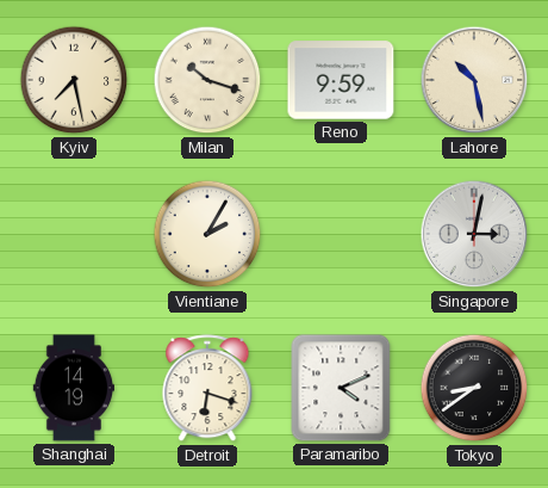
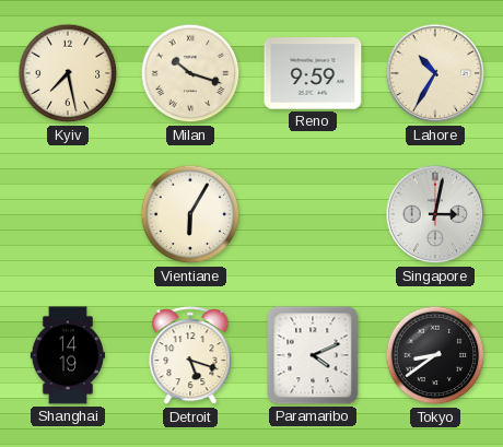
Lahore: 10:28 -> 10:35 (435, 73)
Vientiane: 2:05 -> 6:05 (190, 214)
Detroit: 6:18 -> 5:18 (190, 356)
